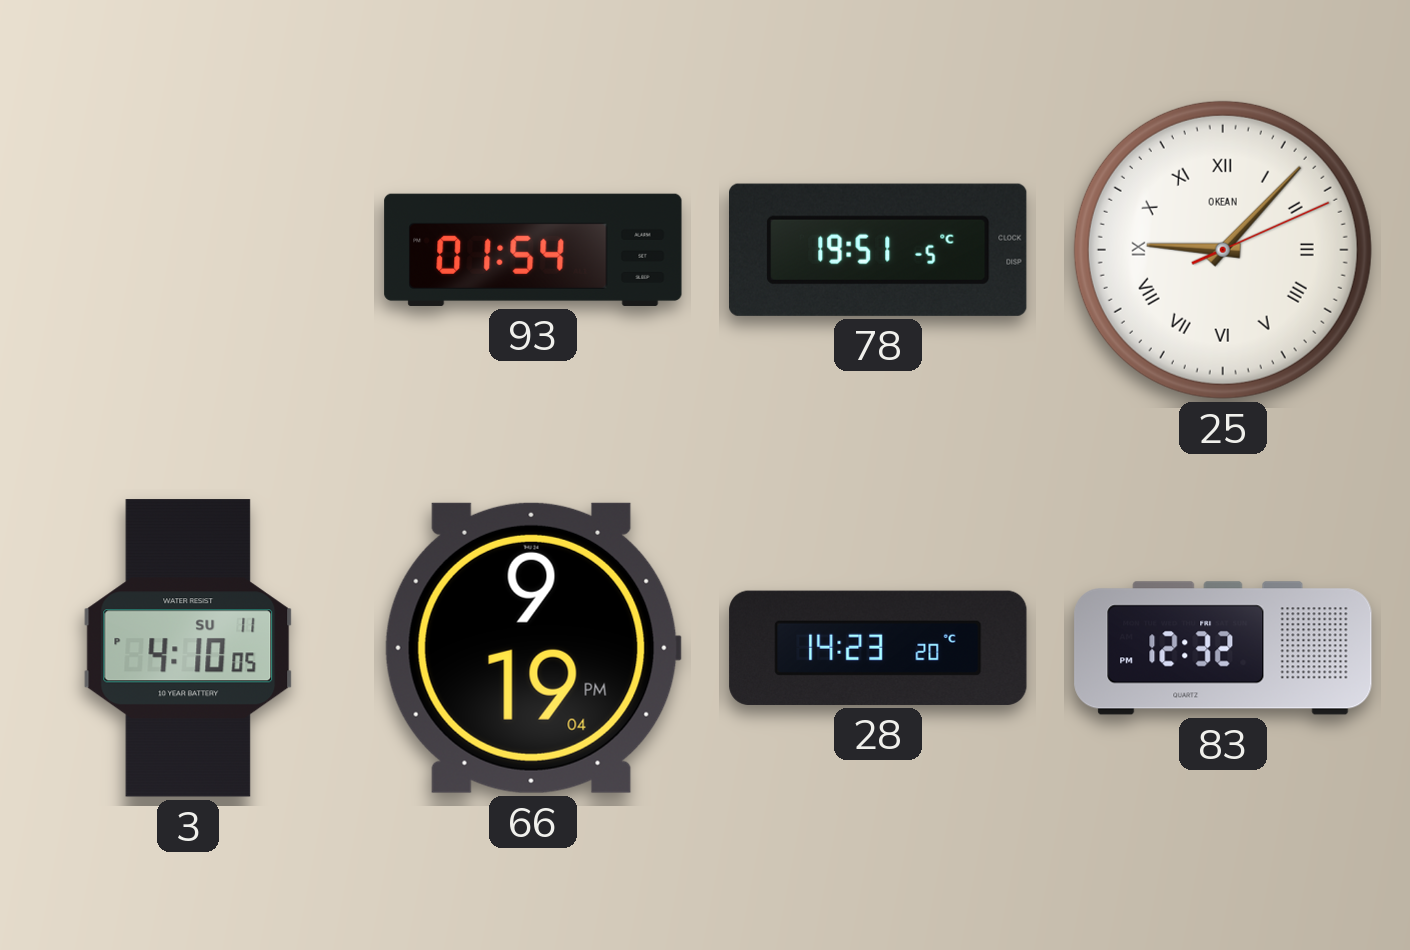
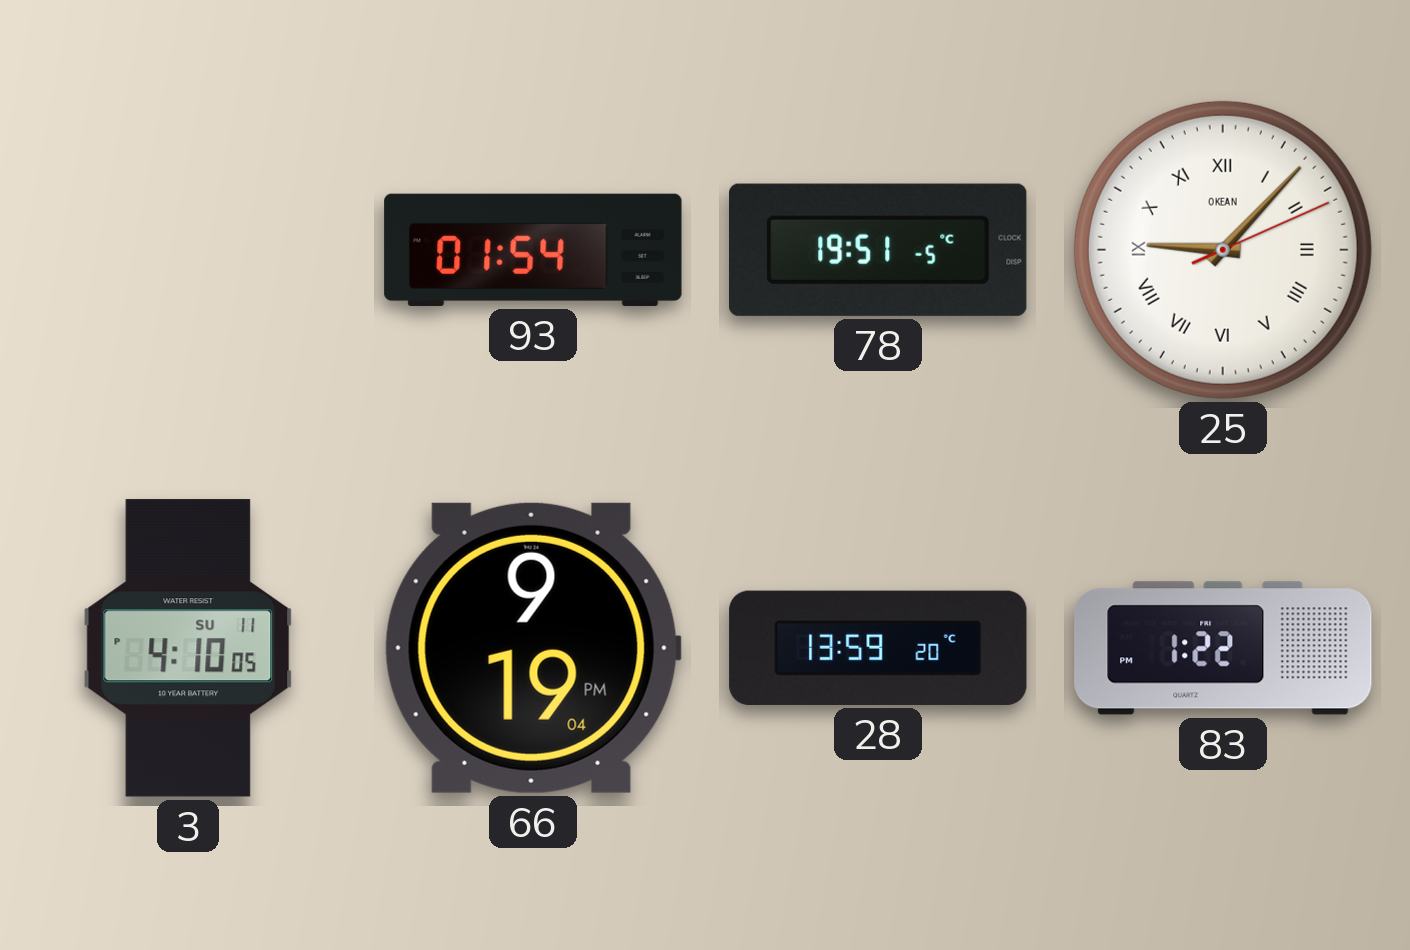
28: 14:23 -> 13:59 (878, 648)
83: 12:32 -> 1:22 (1223, 648)
